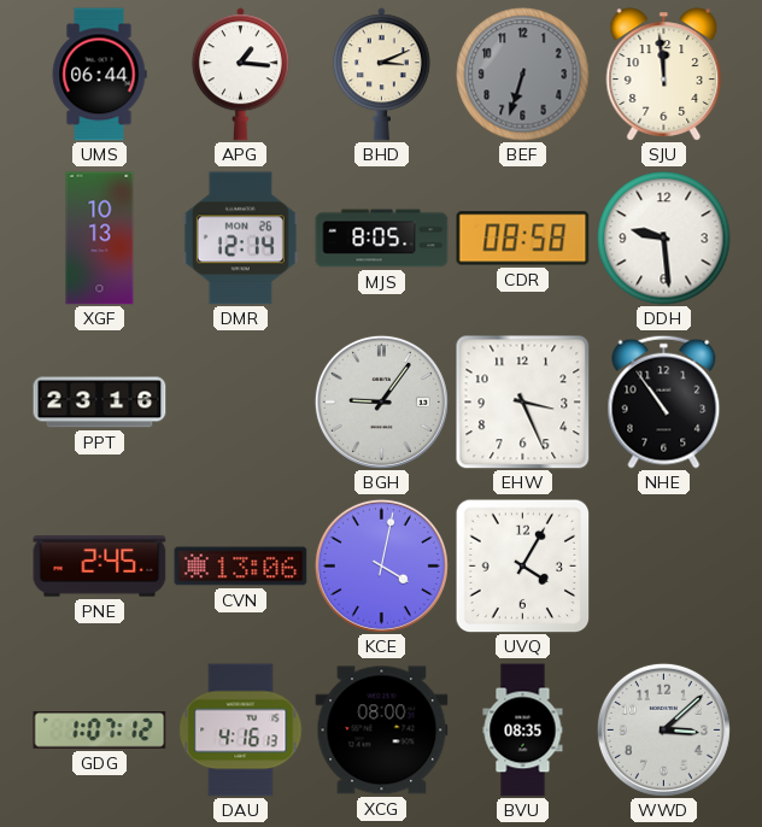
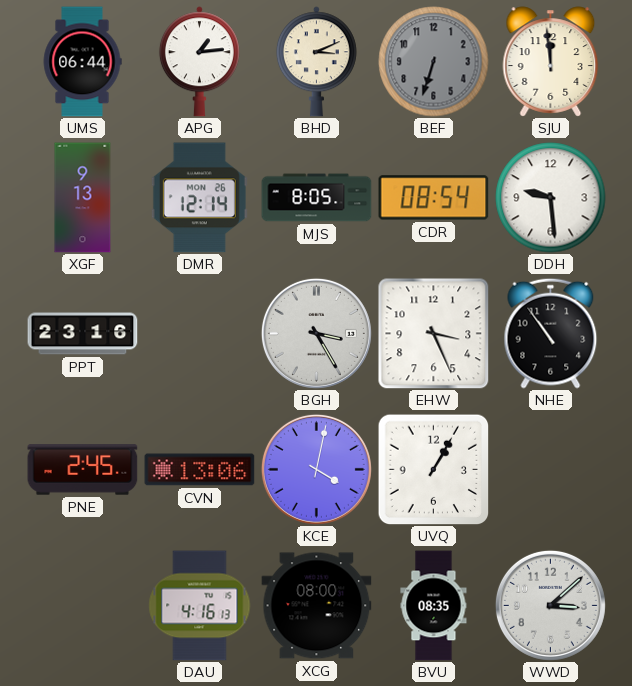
APG: 1:16 -> 1:14 (199, 62)
XGF: 10:13 -> 9:13 (83, 198)
CDR: 08:58 -> 08:54 (434, 198)
BGH: 9:06 -> 3:25 (316, 333)
UVQ: 4:05 -> 1:05 (433, 469)
GDG: 1:07 -> none (100, 731)
